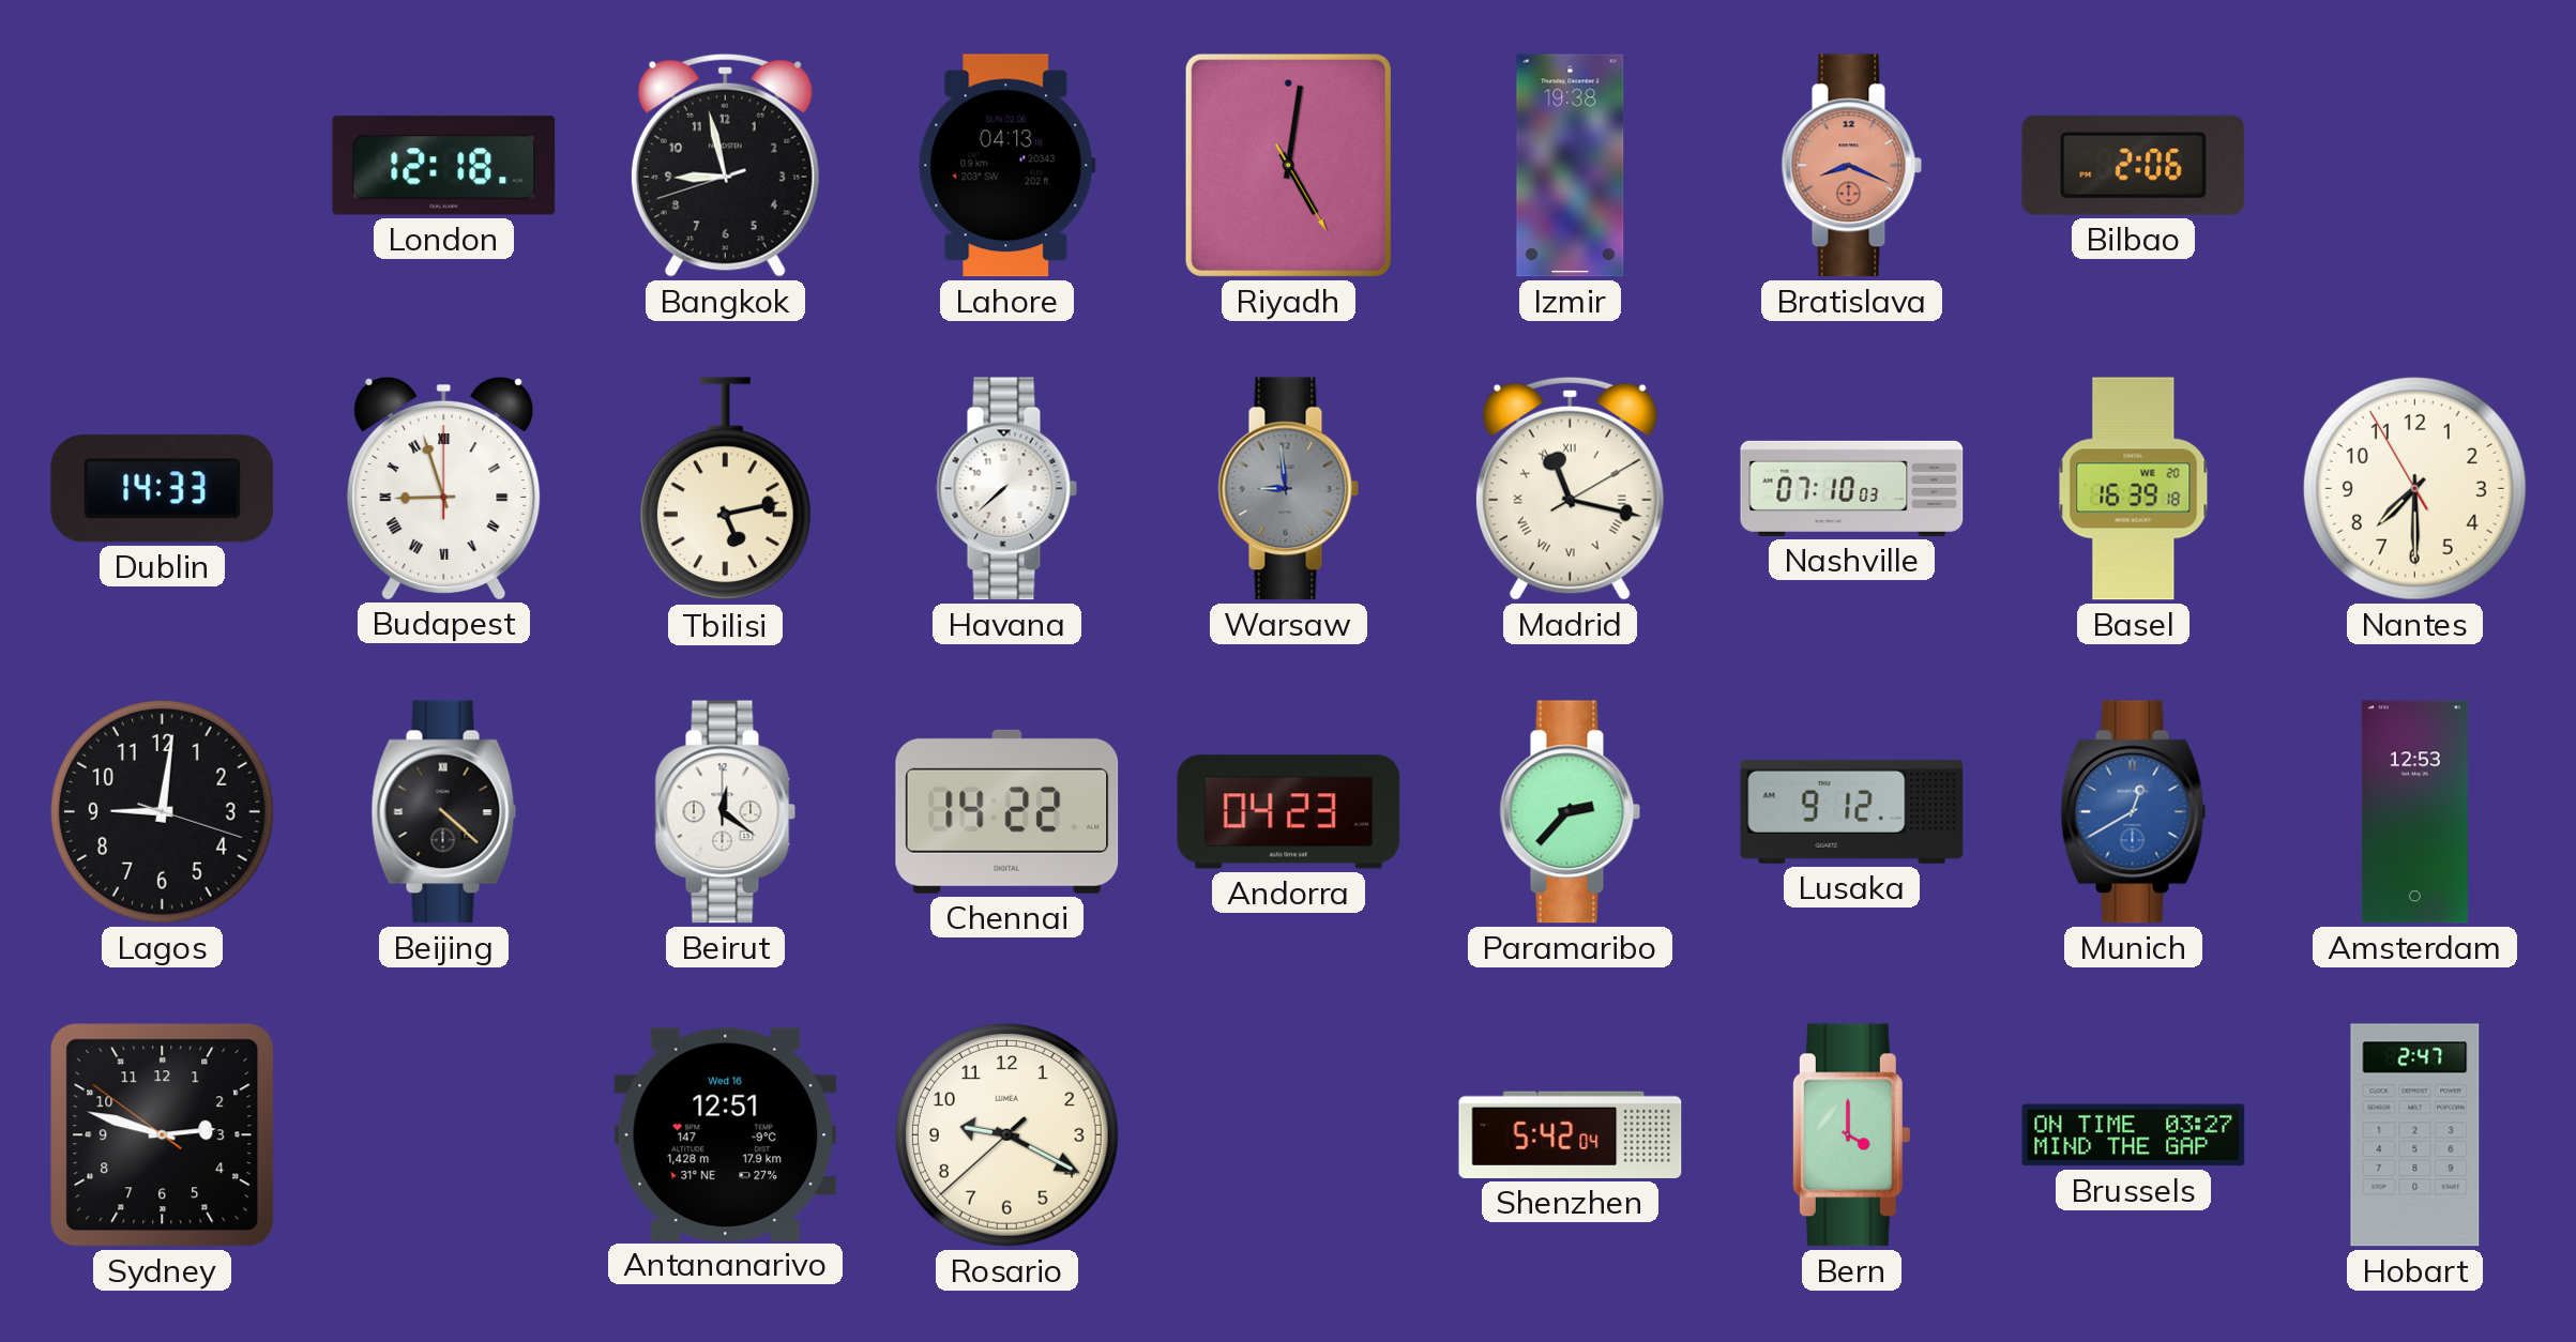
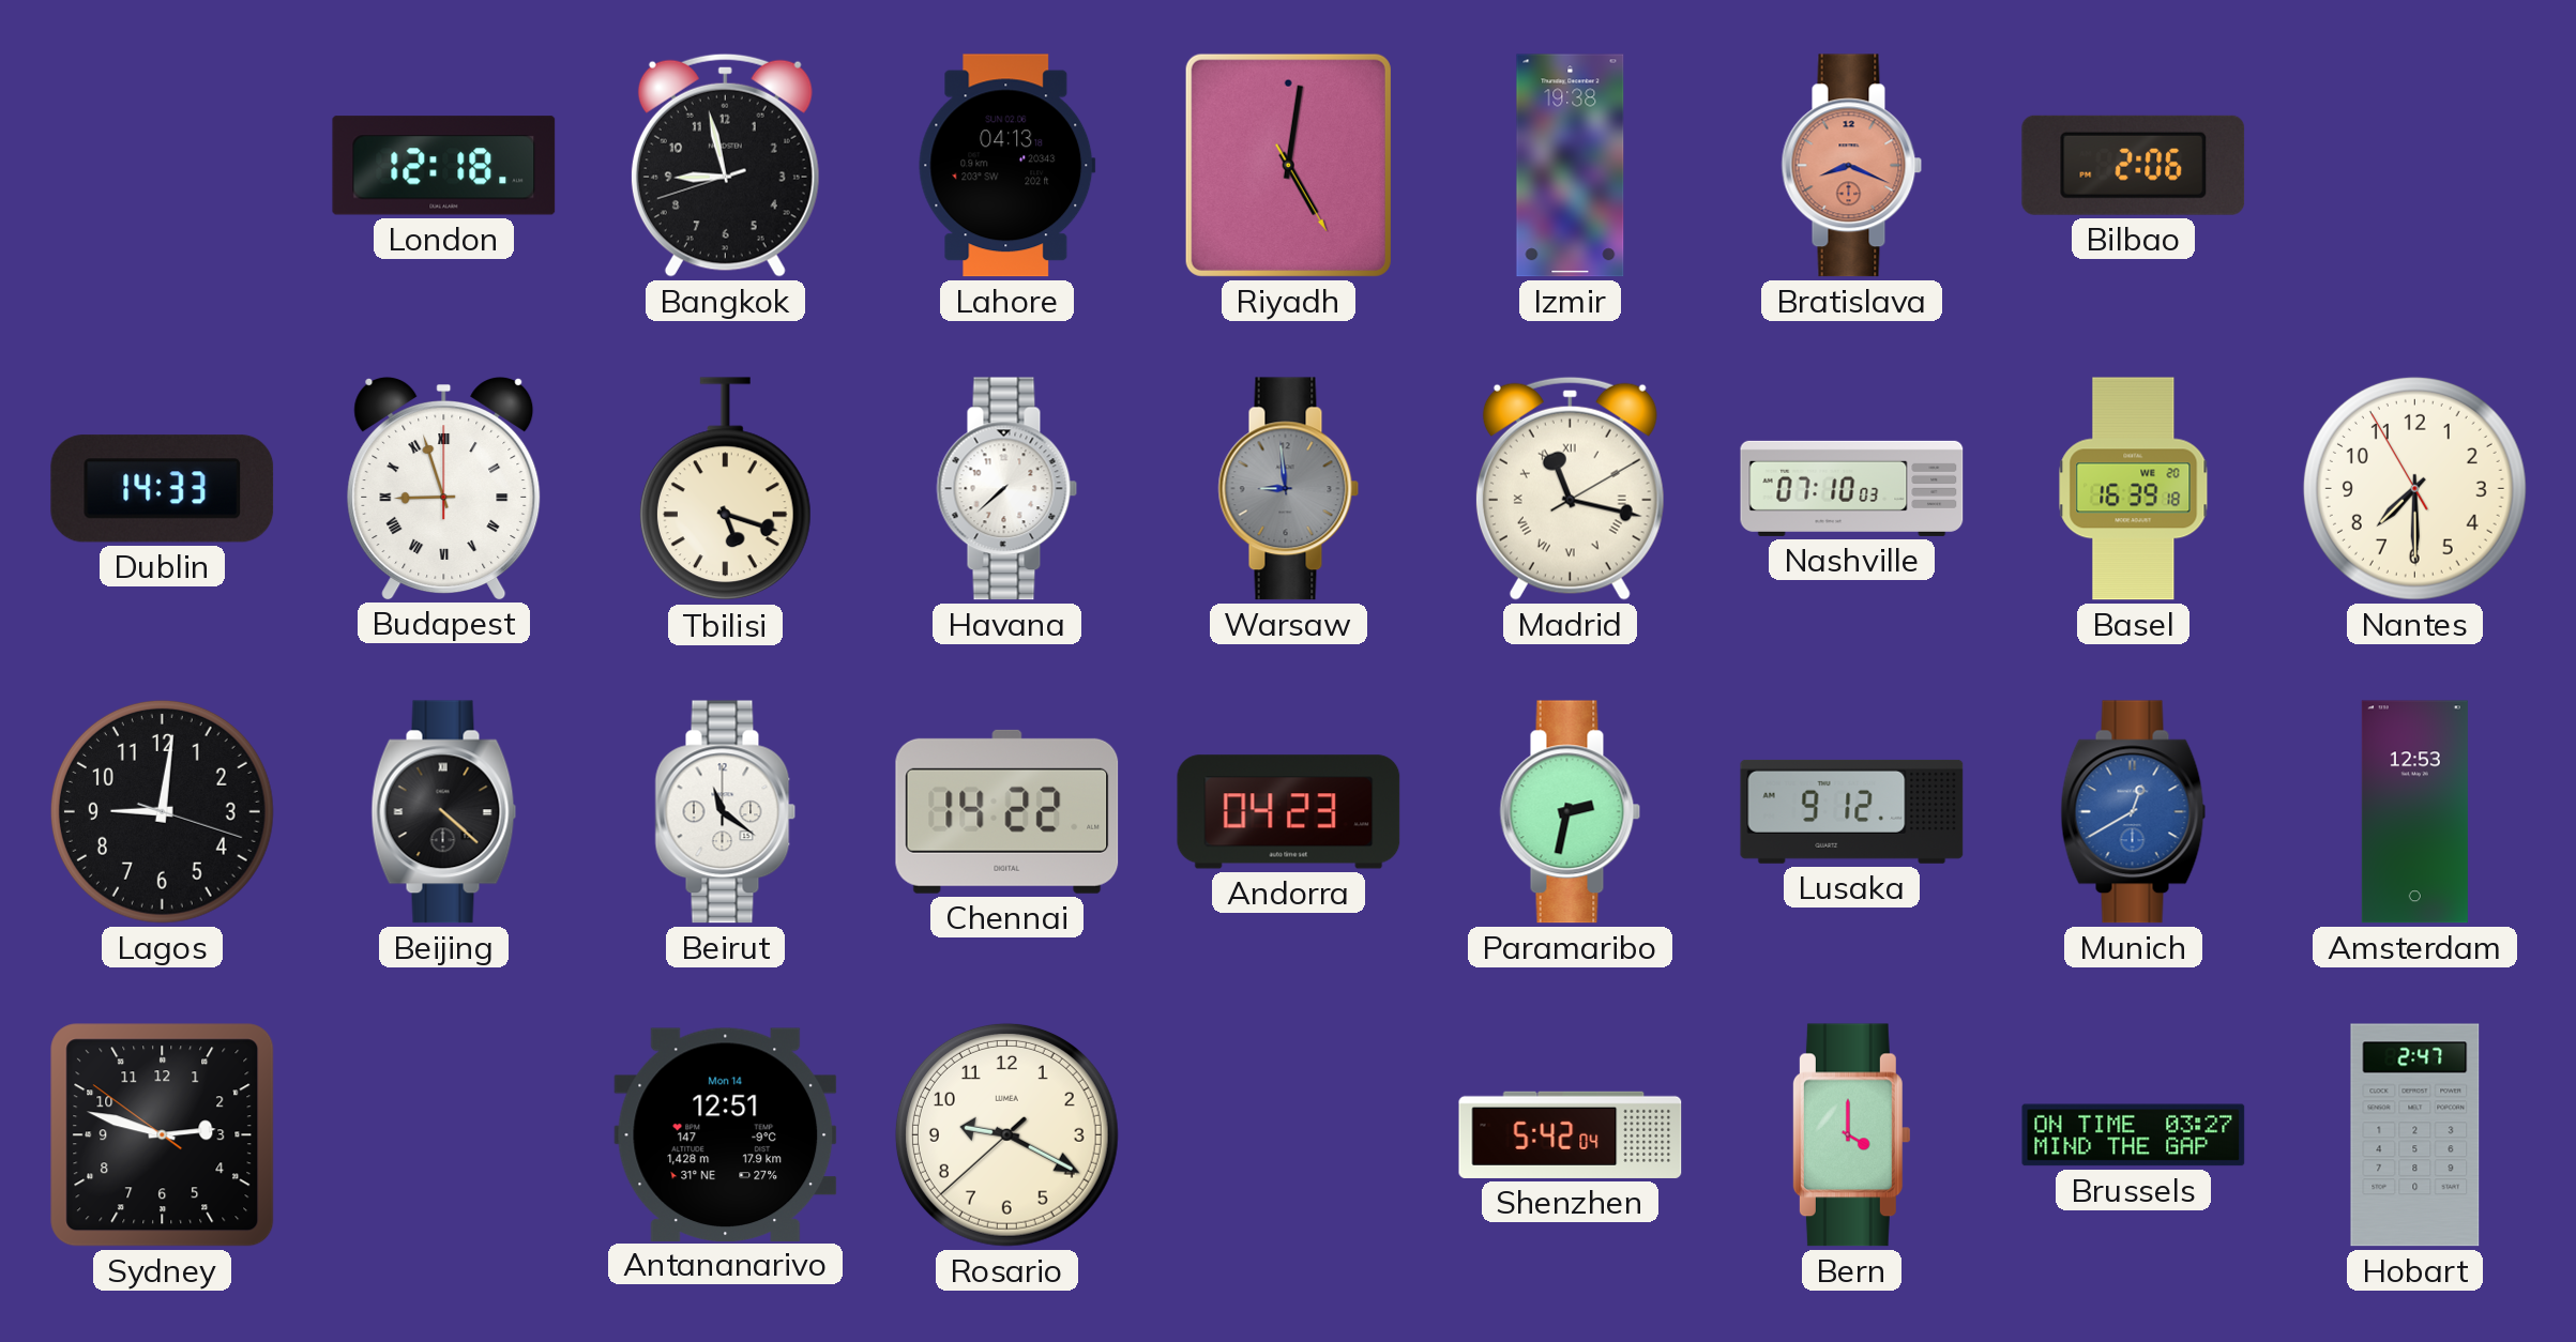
Tbilisi: 5:13 -> 5:18 (725, 489)
Beirut: 12:21 -> 11:21 (726, 812)
Paramaribo: 2:37 -> 2:32 (1571, 812)
Antananarivo date: Wed 16 -> Mon 14 (726, 1134)
